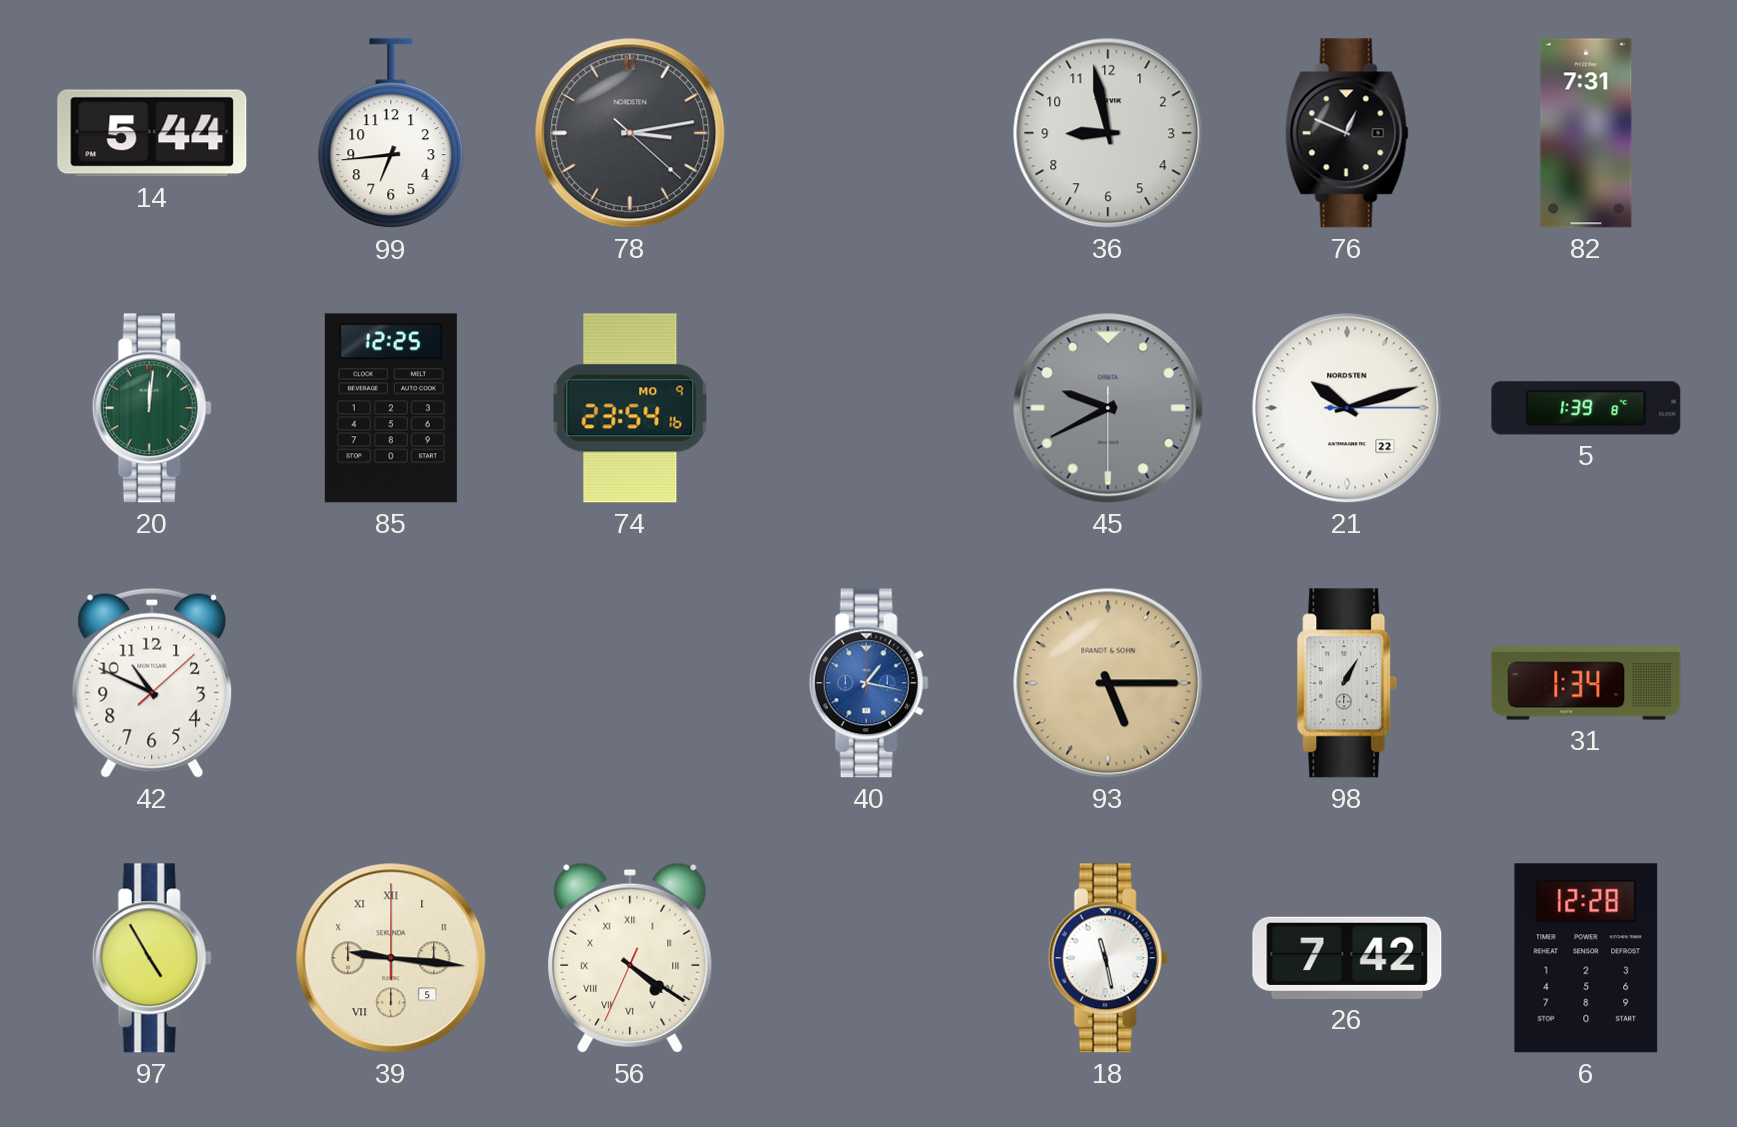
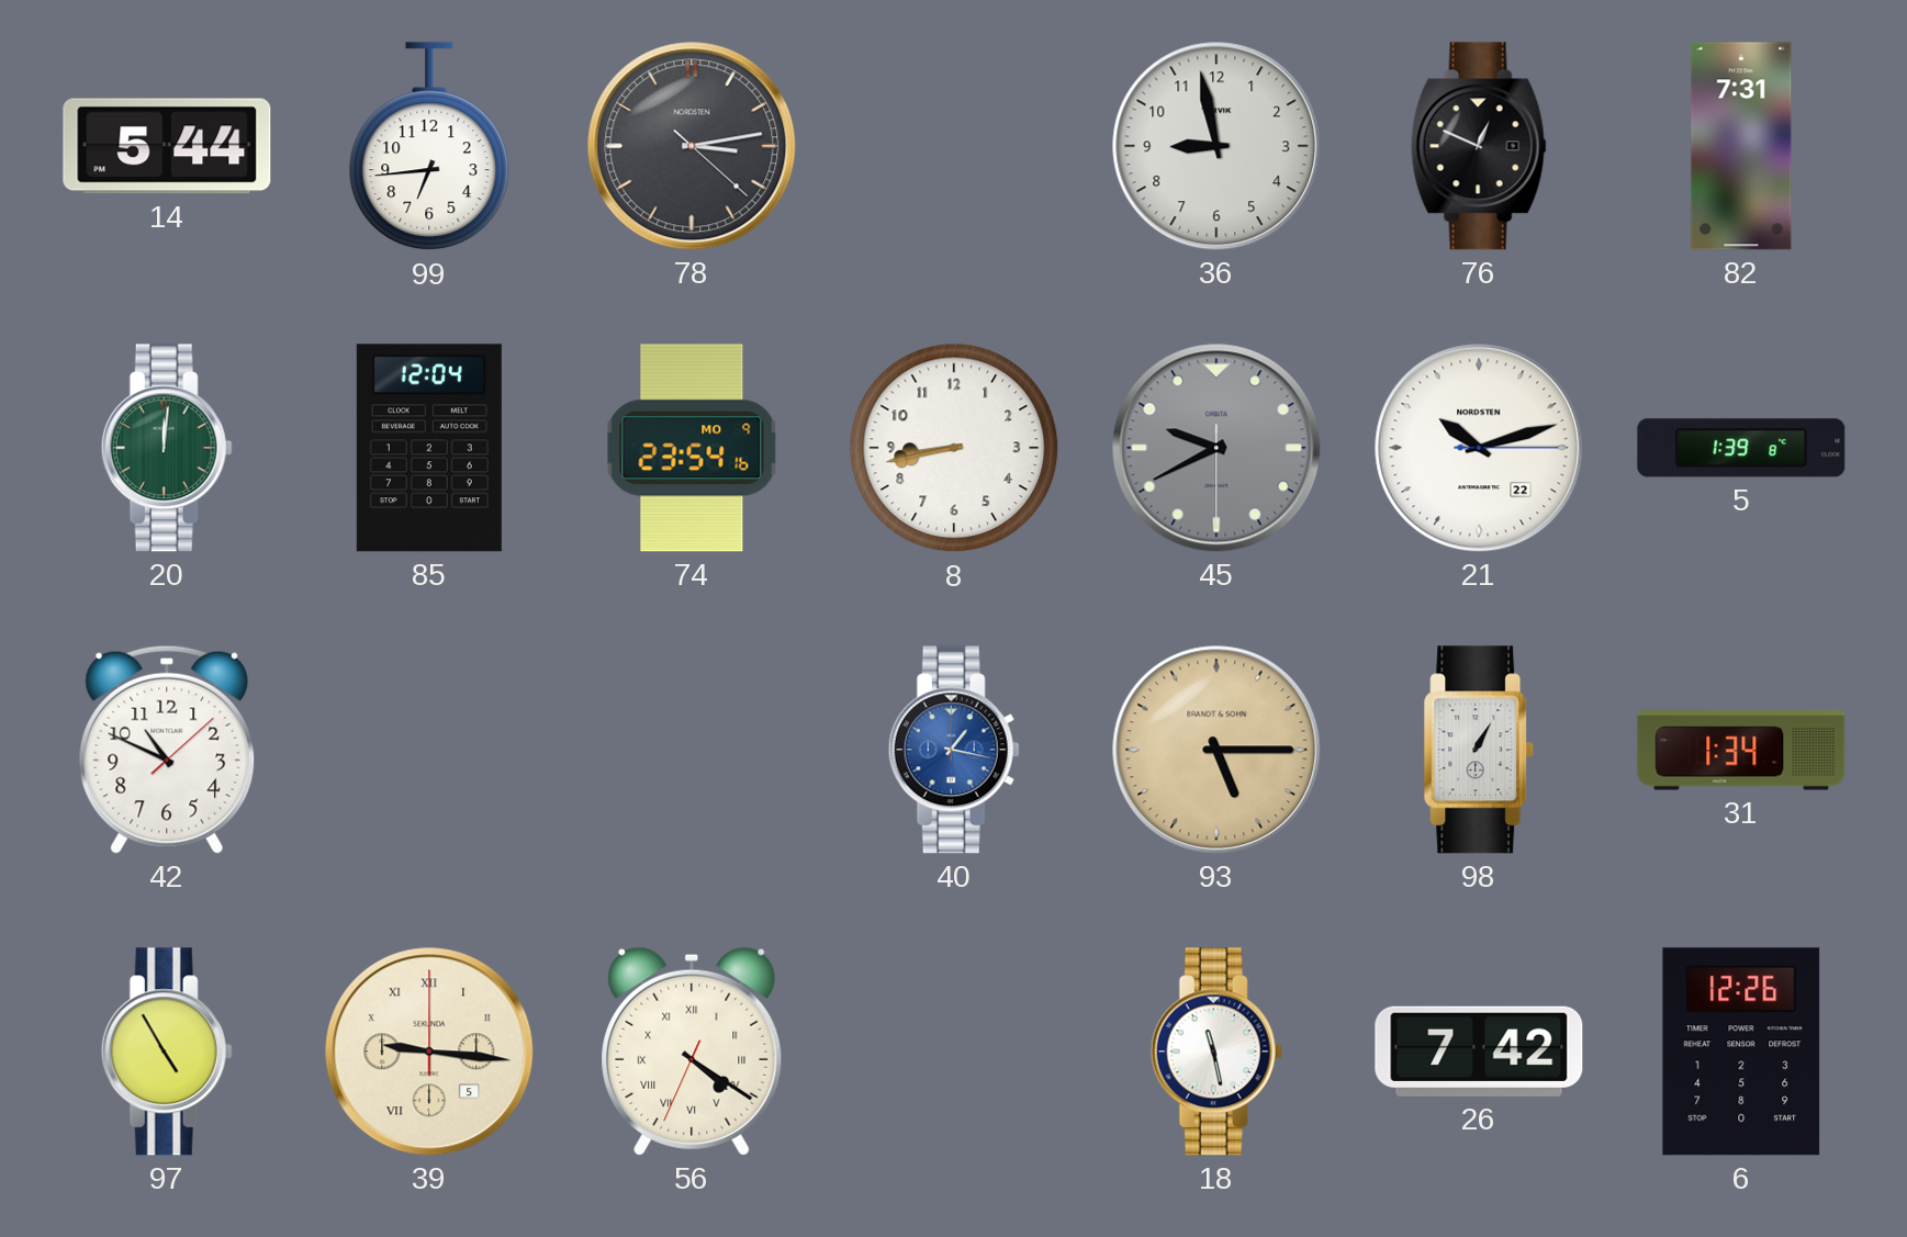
85: 12:25 -> 12:04 (429, 448)
8: none -> 8:43 (954, 448)
6: 12:28 -> 12:26 (1741, 1052)
